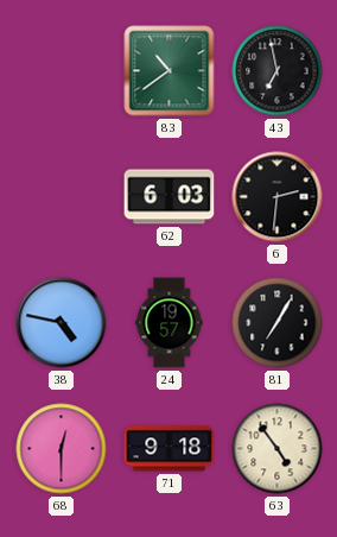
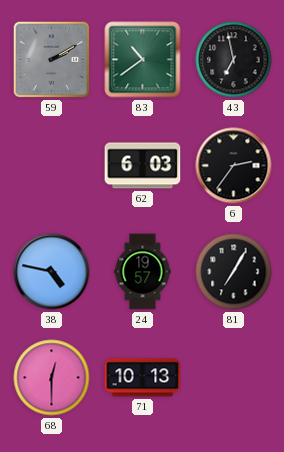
59: none -> 2:10 (52, 60)
6: 2:31 -> 2:36 (234, 166)
71: 9:18 -> 10:13 (143, 378)
63: 4:54 -> none (278, 449)
